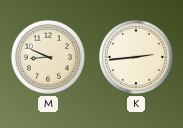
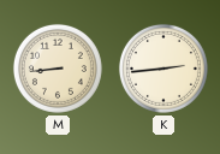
M: 8:49 -> 8:44 (58, 69)
